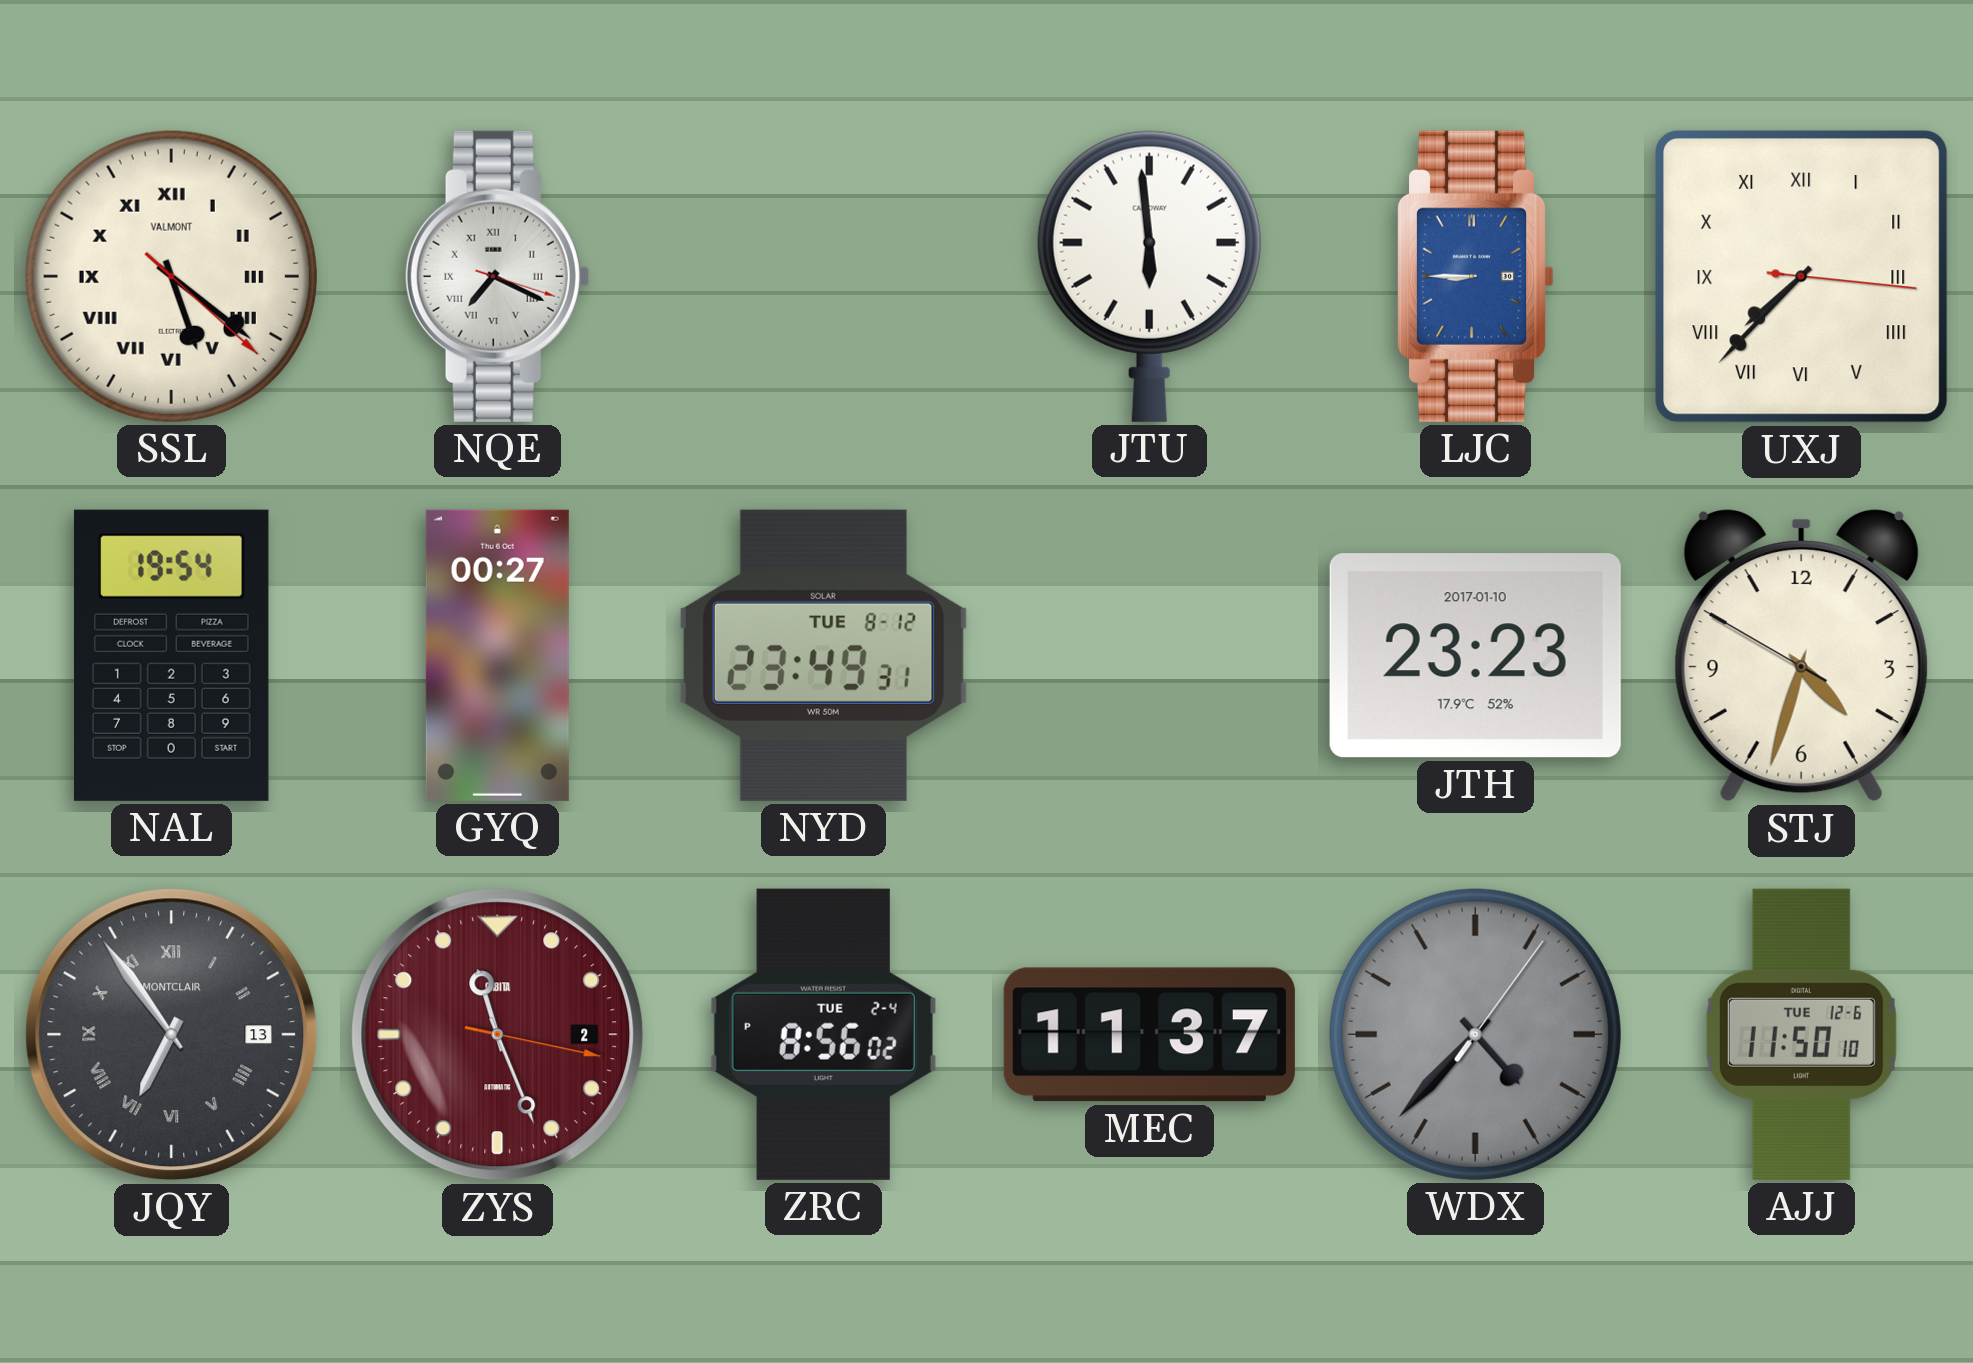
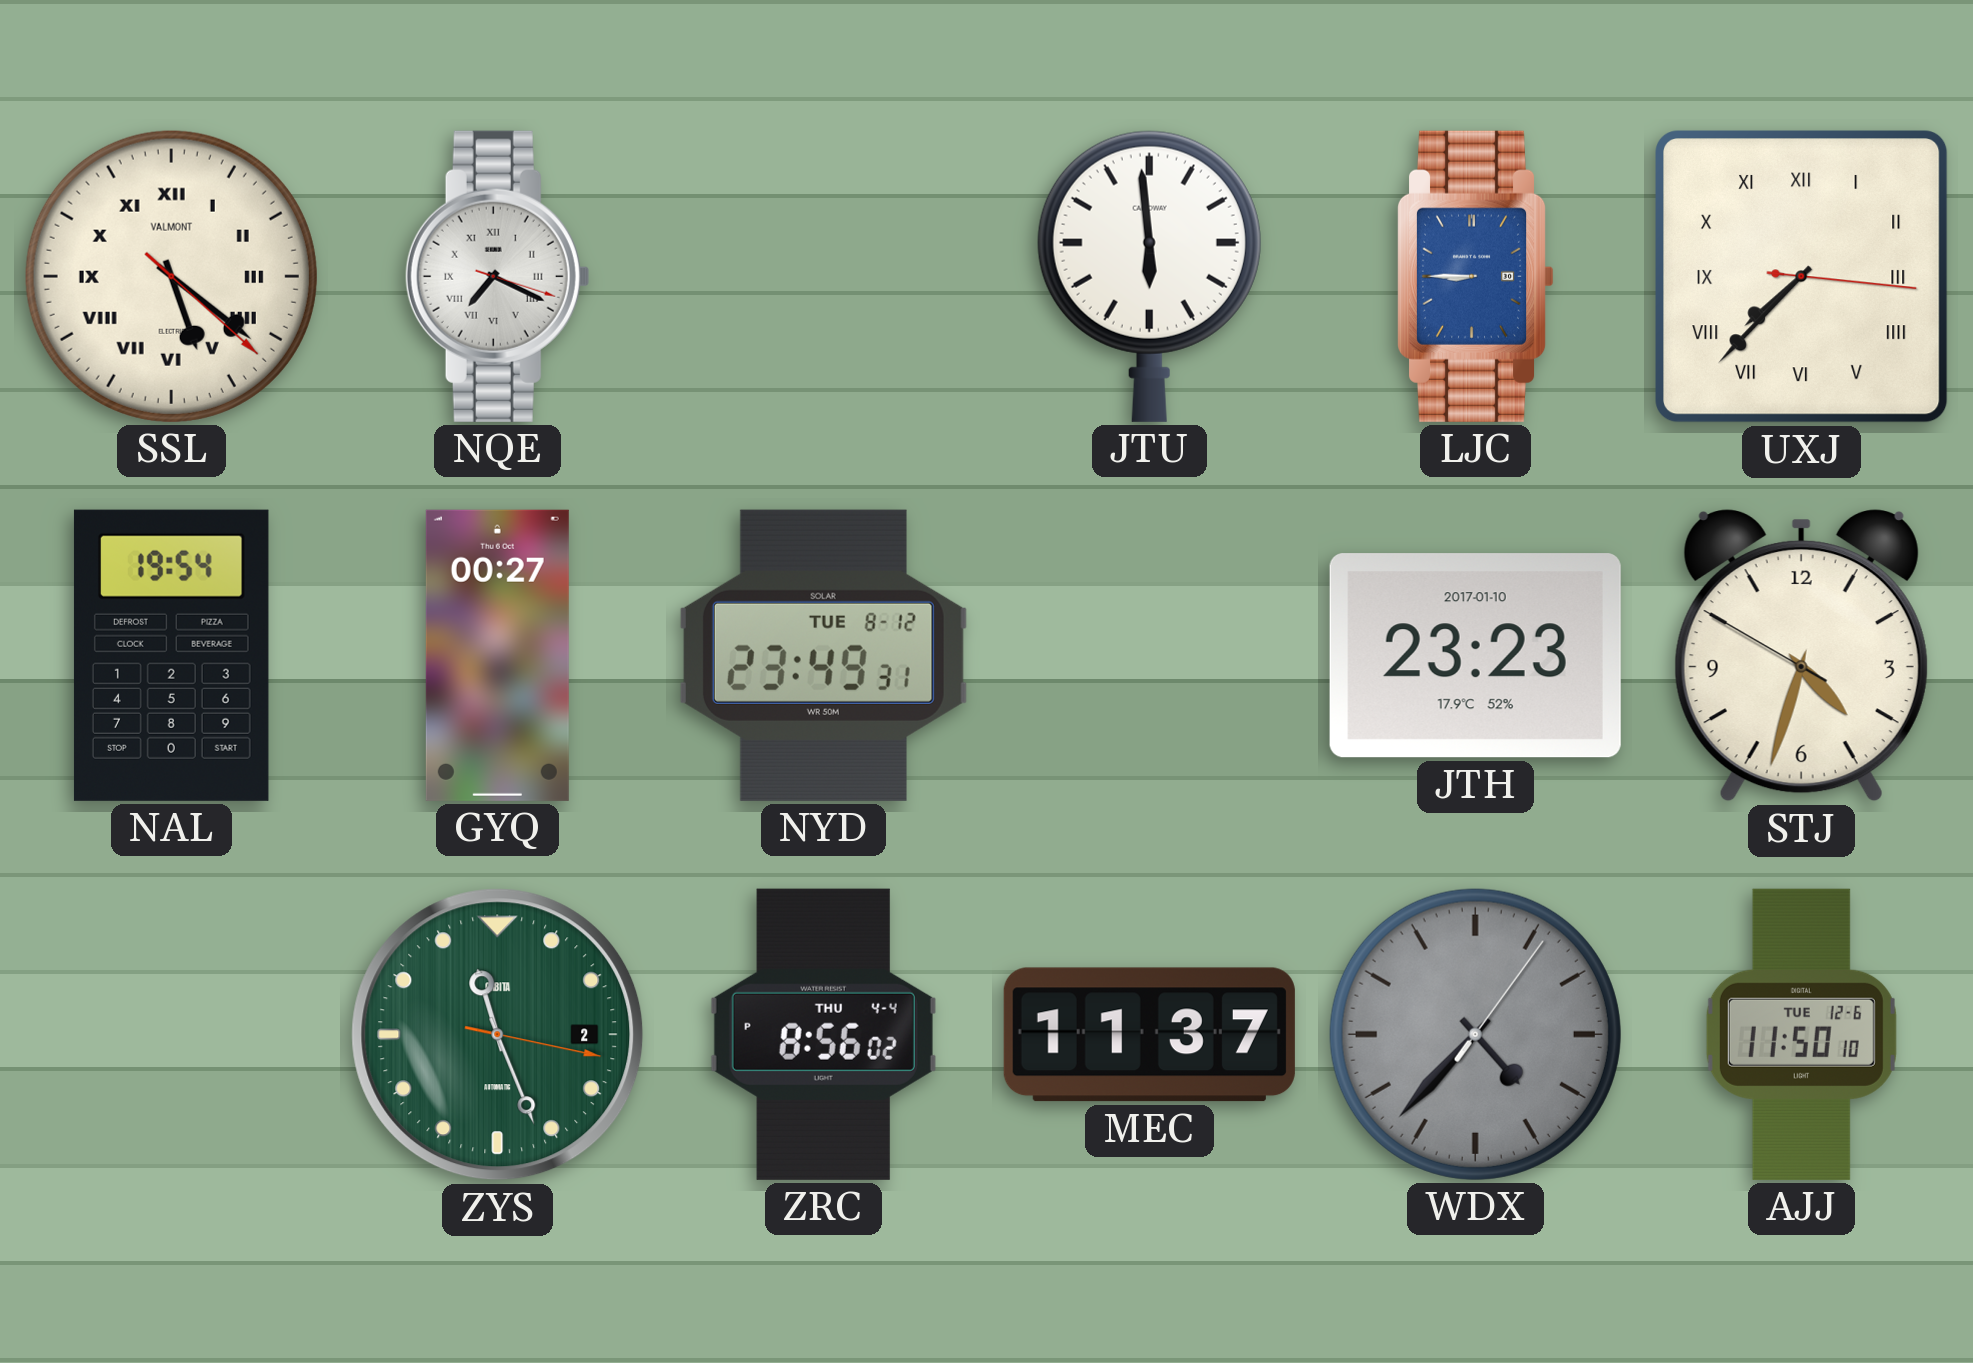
JQY: 6:54 -> none (172, 1035)
ZYS dial: burgundy -> green (498, 1035)
ZRC date: TUE 2-4 -> THU 4-4 (823, 1034)
